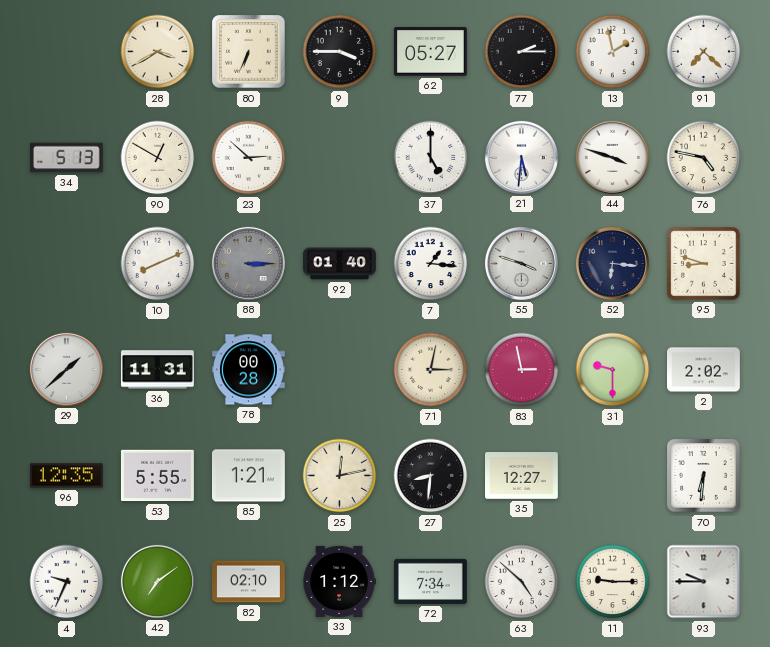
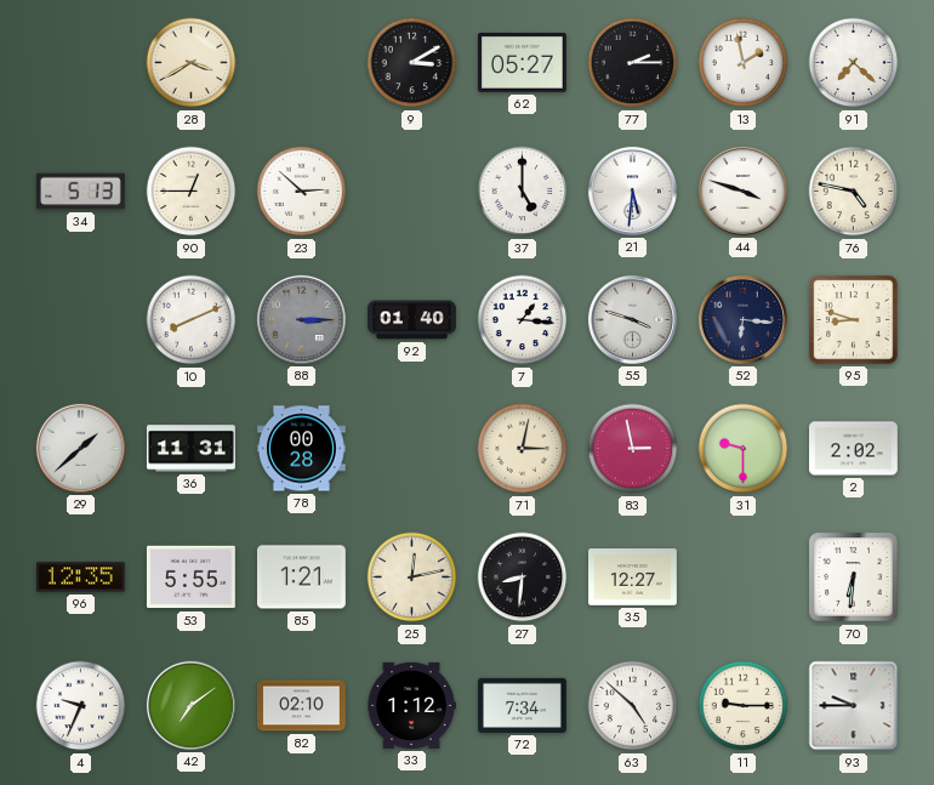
80: 6:34 -> none (249, 52)
9: 3:45 -> 3:10 (412, 63)
90: 12:50 -> 12:45 (192, 192)
